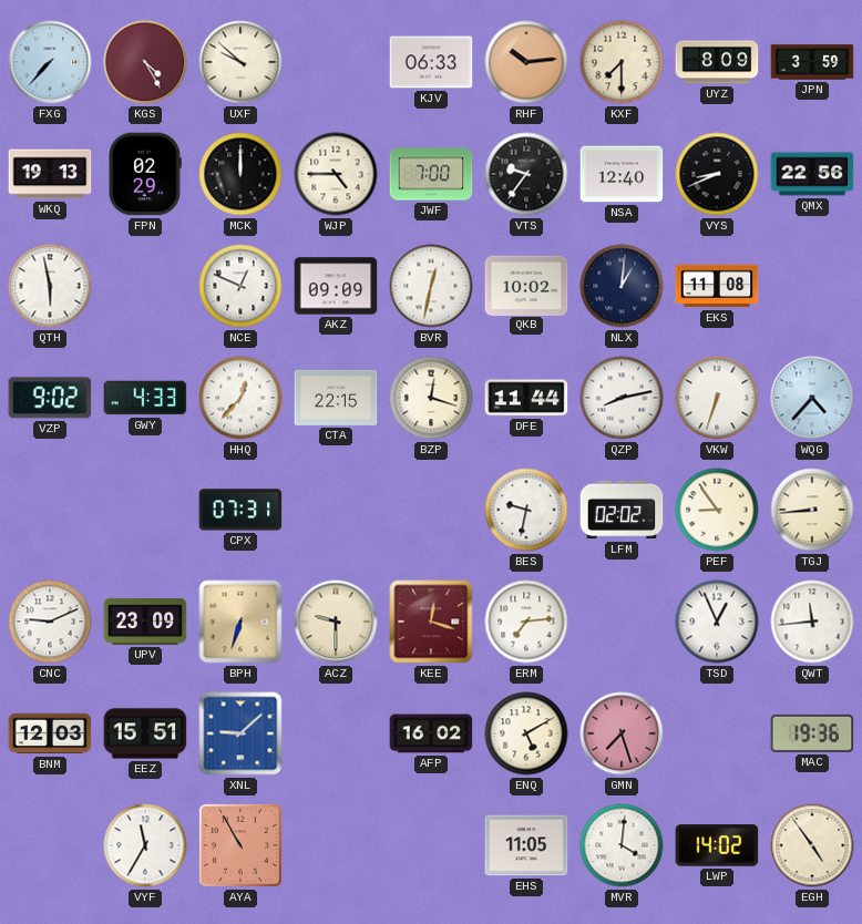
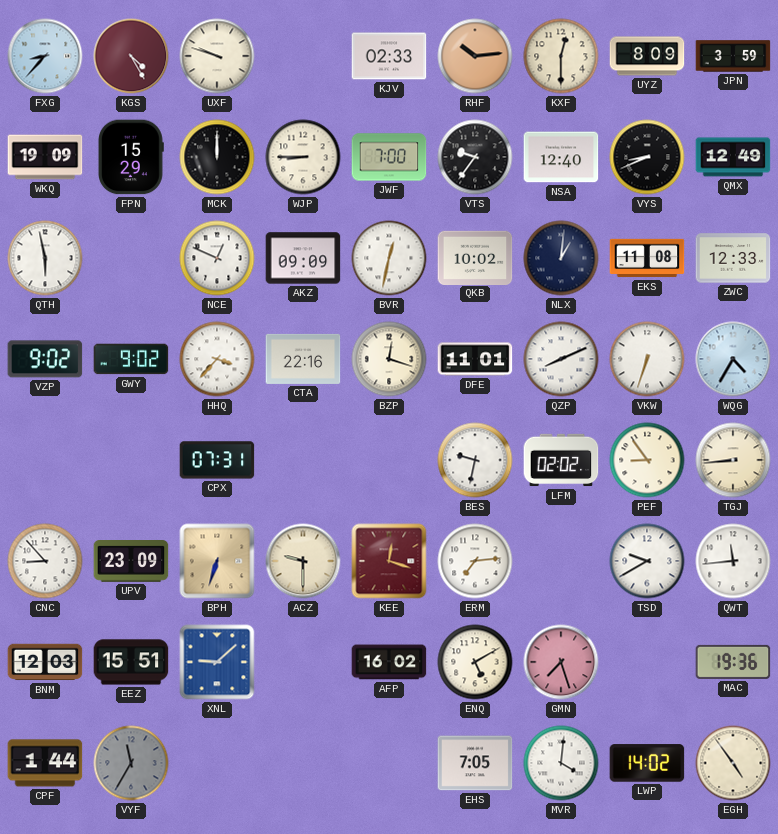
FXG: 7:37 -> 8:37 (45, 56)
UXF: 9:52 -> 9:48 (217, 56)
KJV: 06:33 -> 02:33 (389, 56)
KXF: 7:30 -> 12:30 (561, 56)
WKQ: 19:13 -> 19:09 (45, 157)
FPN: 02:29 -> 15:29 (131, 157)
WJP: 4:45 -> 8:45 (303, 157)
QMX: 22:56 -> 12:49 (733, 157)
ZWC: none -> 12:33 (733, 258)
GWY: 4:33 -> 9:02 (131, 359)
HHQ: 12:37 -> 3:37 (217, 359)
CTA: 22:15 -> 22:16 (303, 359)
DFE: 11:44 -> 11:01 (475, 359)
QZP: 8:13 -> 8:11 (561, 359)
WQG: 4:37 -> 4:35 (733, 359)
CNC: 9:11 -> 8:53 (45, 561)
TSD: 12:56 -> 9:40 (647, 561)
CPF: none -> 1:44 (45, 763)
VYF dial: white -> grey (131, 763)
AYA: 10:55 -> none (240, 845)
EHS: 11:05 -> 7:05 (475, 763)
